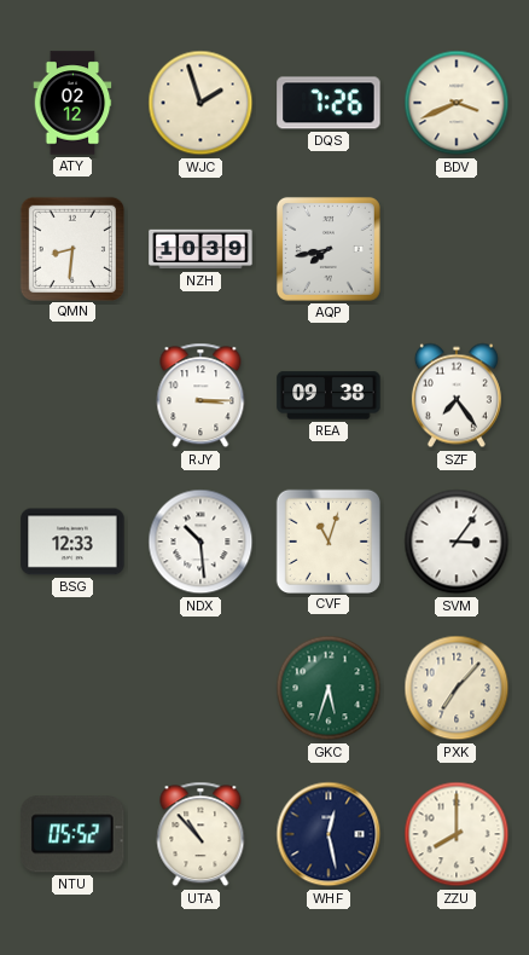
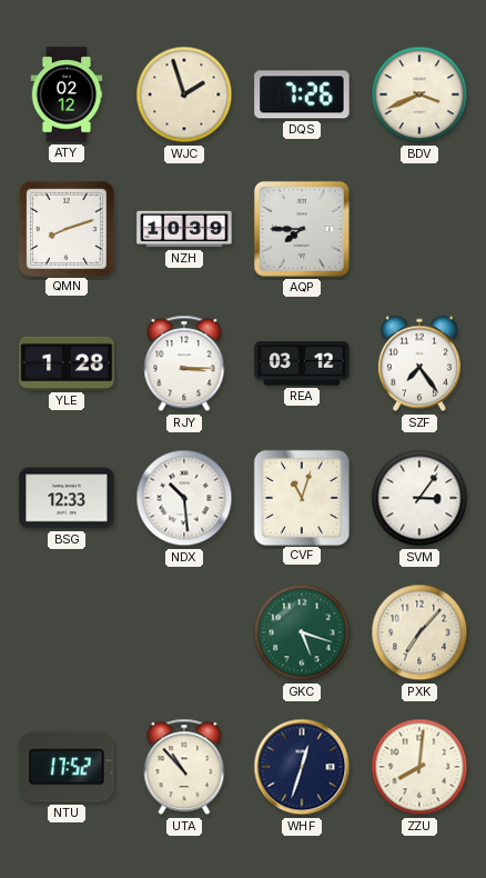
QMN: 8:31 -> 8:12 (65, 228)
AQP: 7:43 -> 7:45 (302, 229)
YLE: none -> 1:28 (67, 363)
REA: 09:38 -> 03:12 (302, 363)
GKC: 5:33 -> 5:18 (302, 632)
NTU: 05:52 -> 17:52 (67, 767)
WHF: 12:28 -> 12:33 (302, 767)
ZZU: 8:00 -> 8:01 (419, 767)
